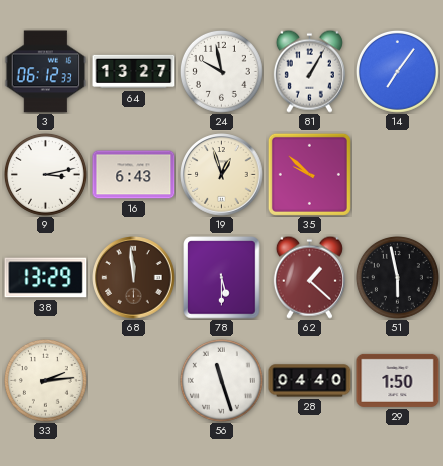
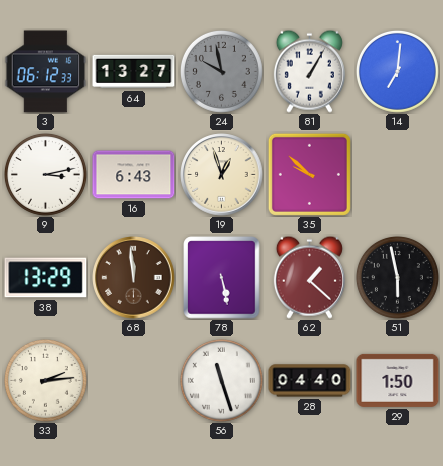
24 dial: white -> grey (221, 71)
14: 7:06 -> 7:01 (397, 71)
78: 5:30 -> 5:28 (222, 278)
